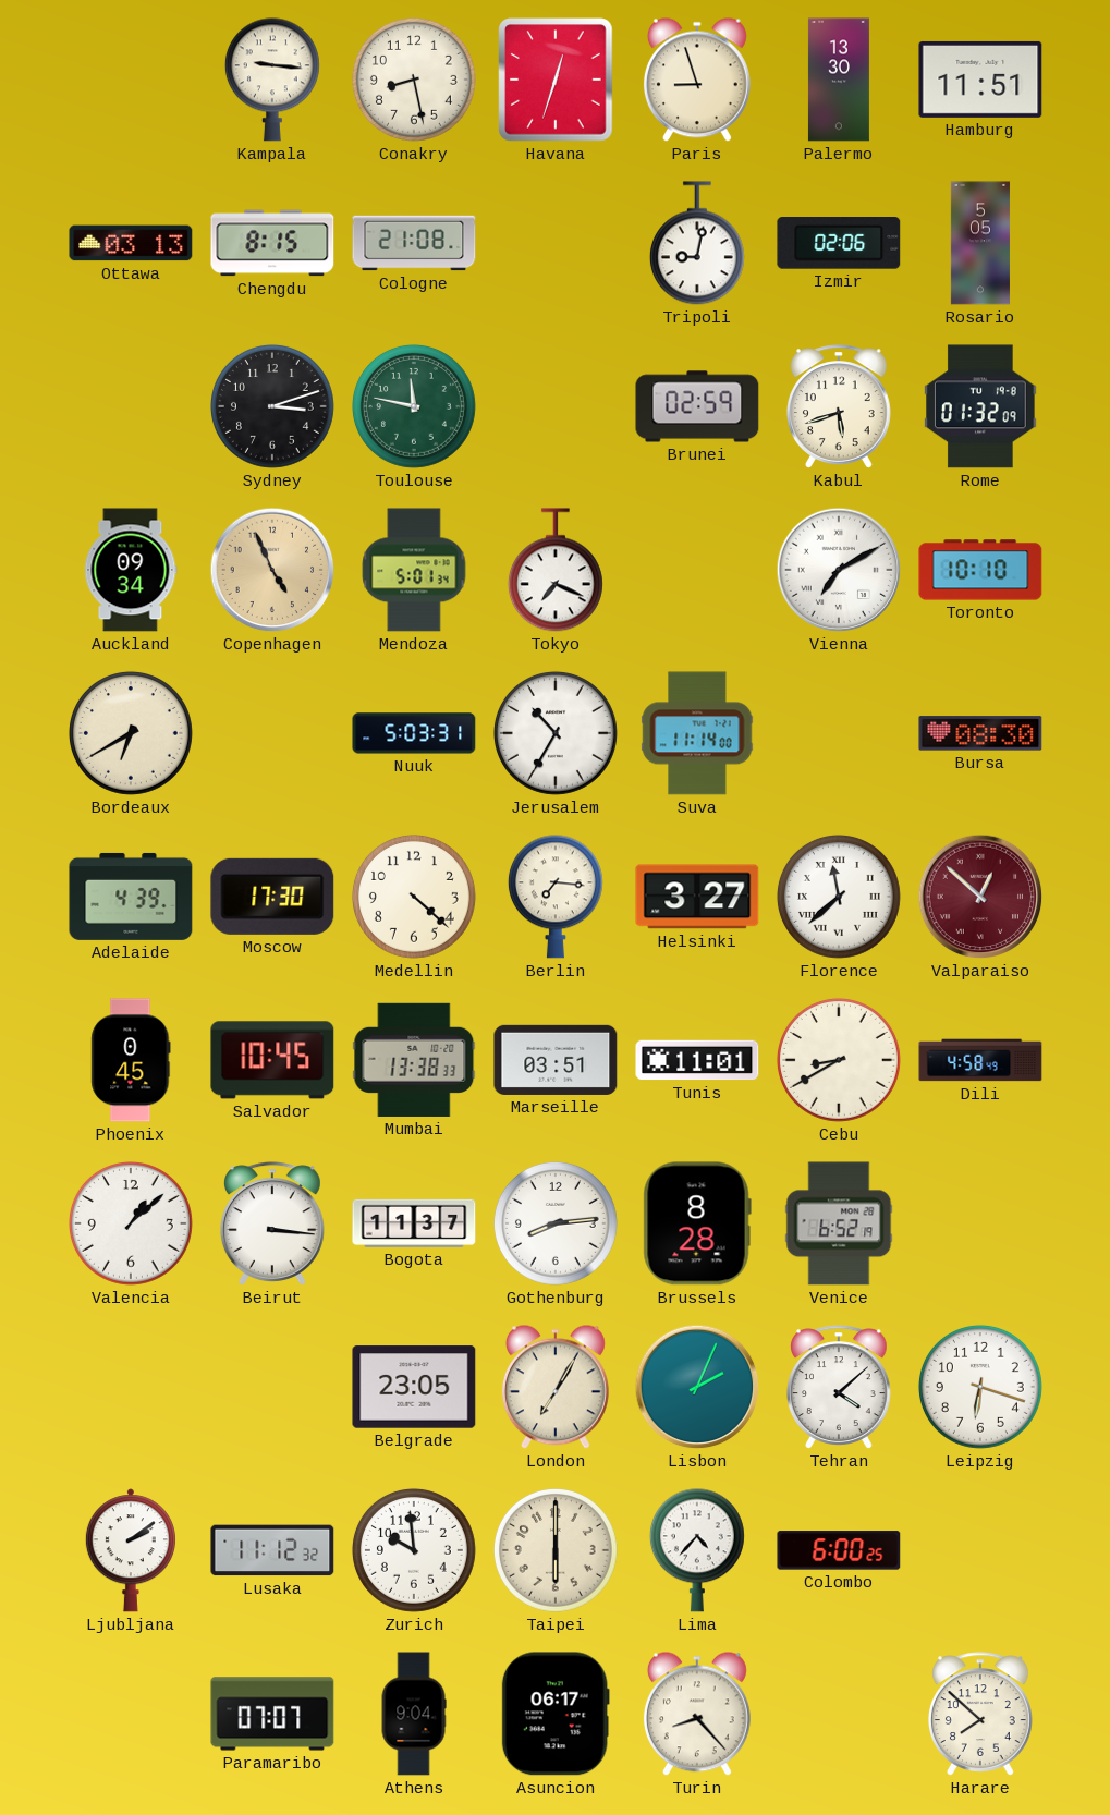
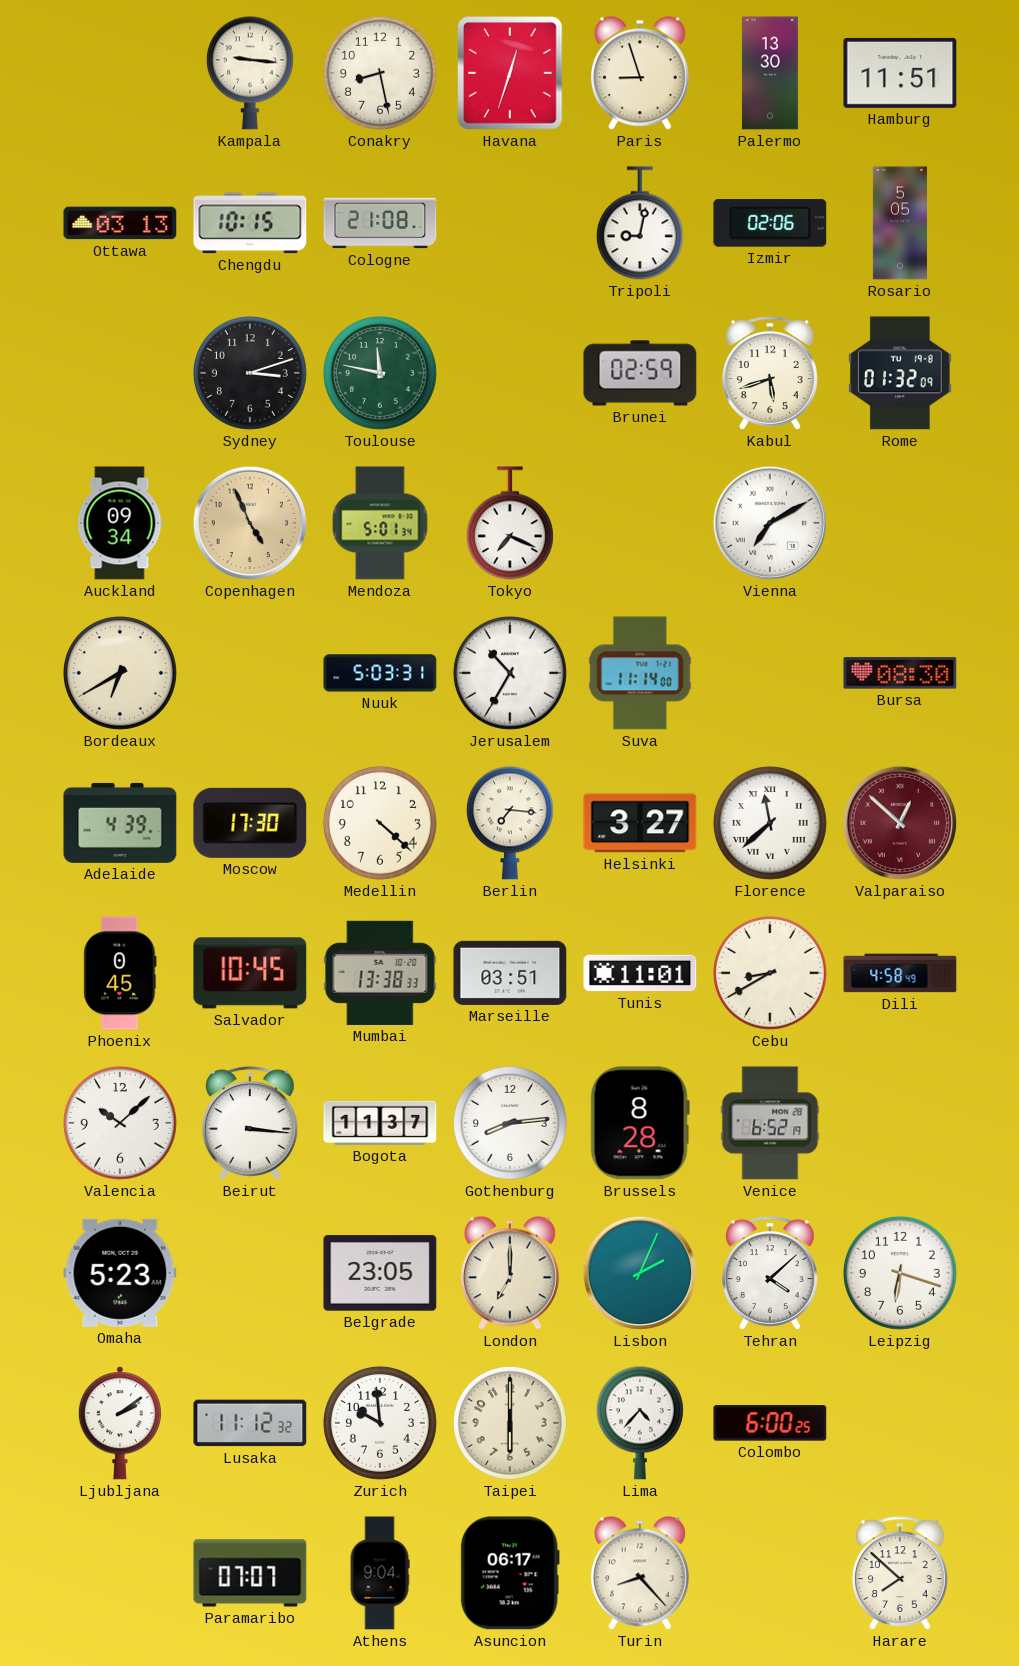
Chengdu: 8:15 -> 10:15 (250, 223)
Toronto: 10:10 -> none (980, 570)
Valencia: 1:08 -> 10:08 (120, 1123)
Omaha: none -> 5:23 (120, 1273)
London: 7:05 -> 7:00 (510, 1273)
